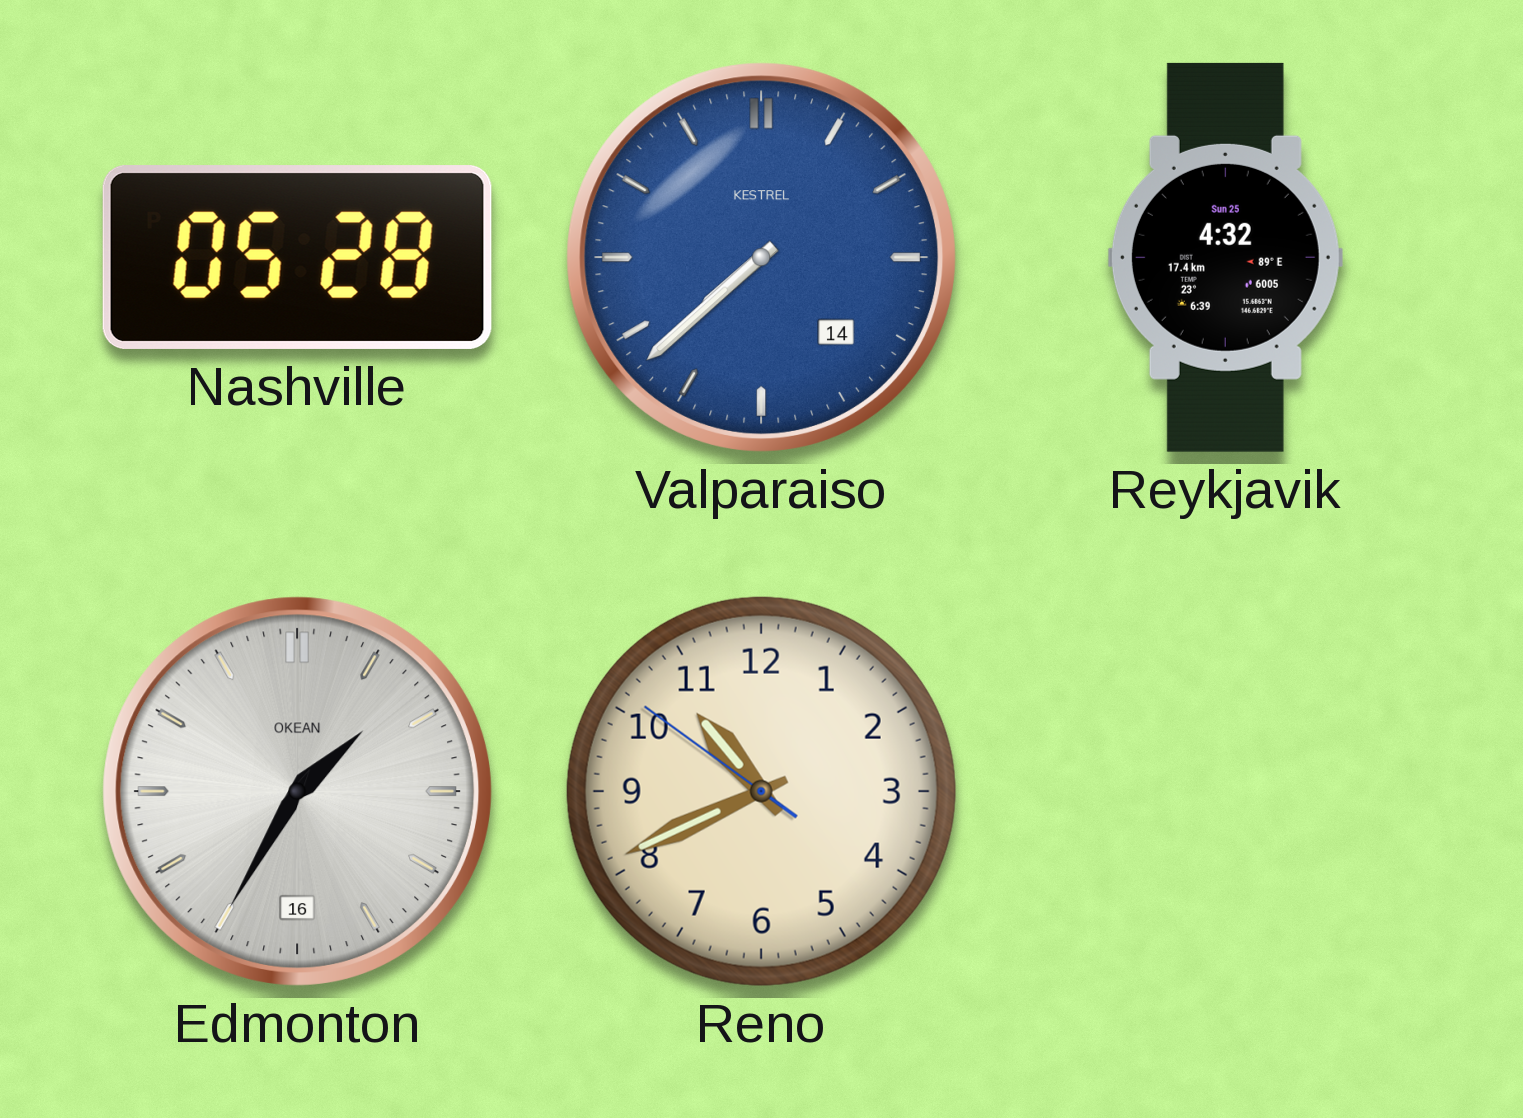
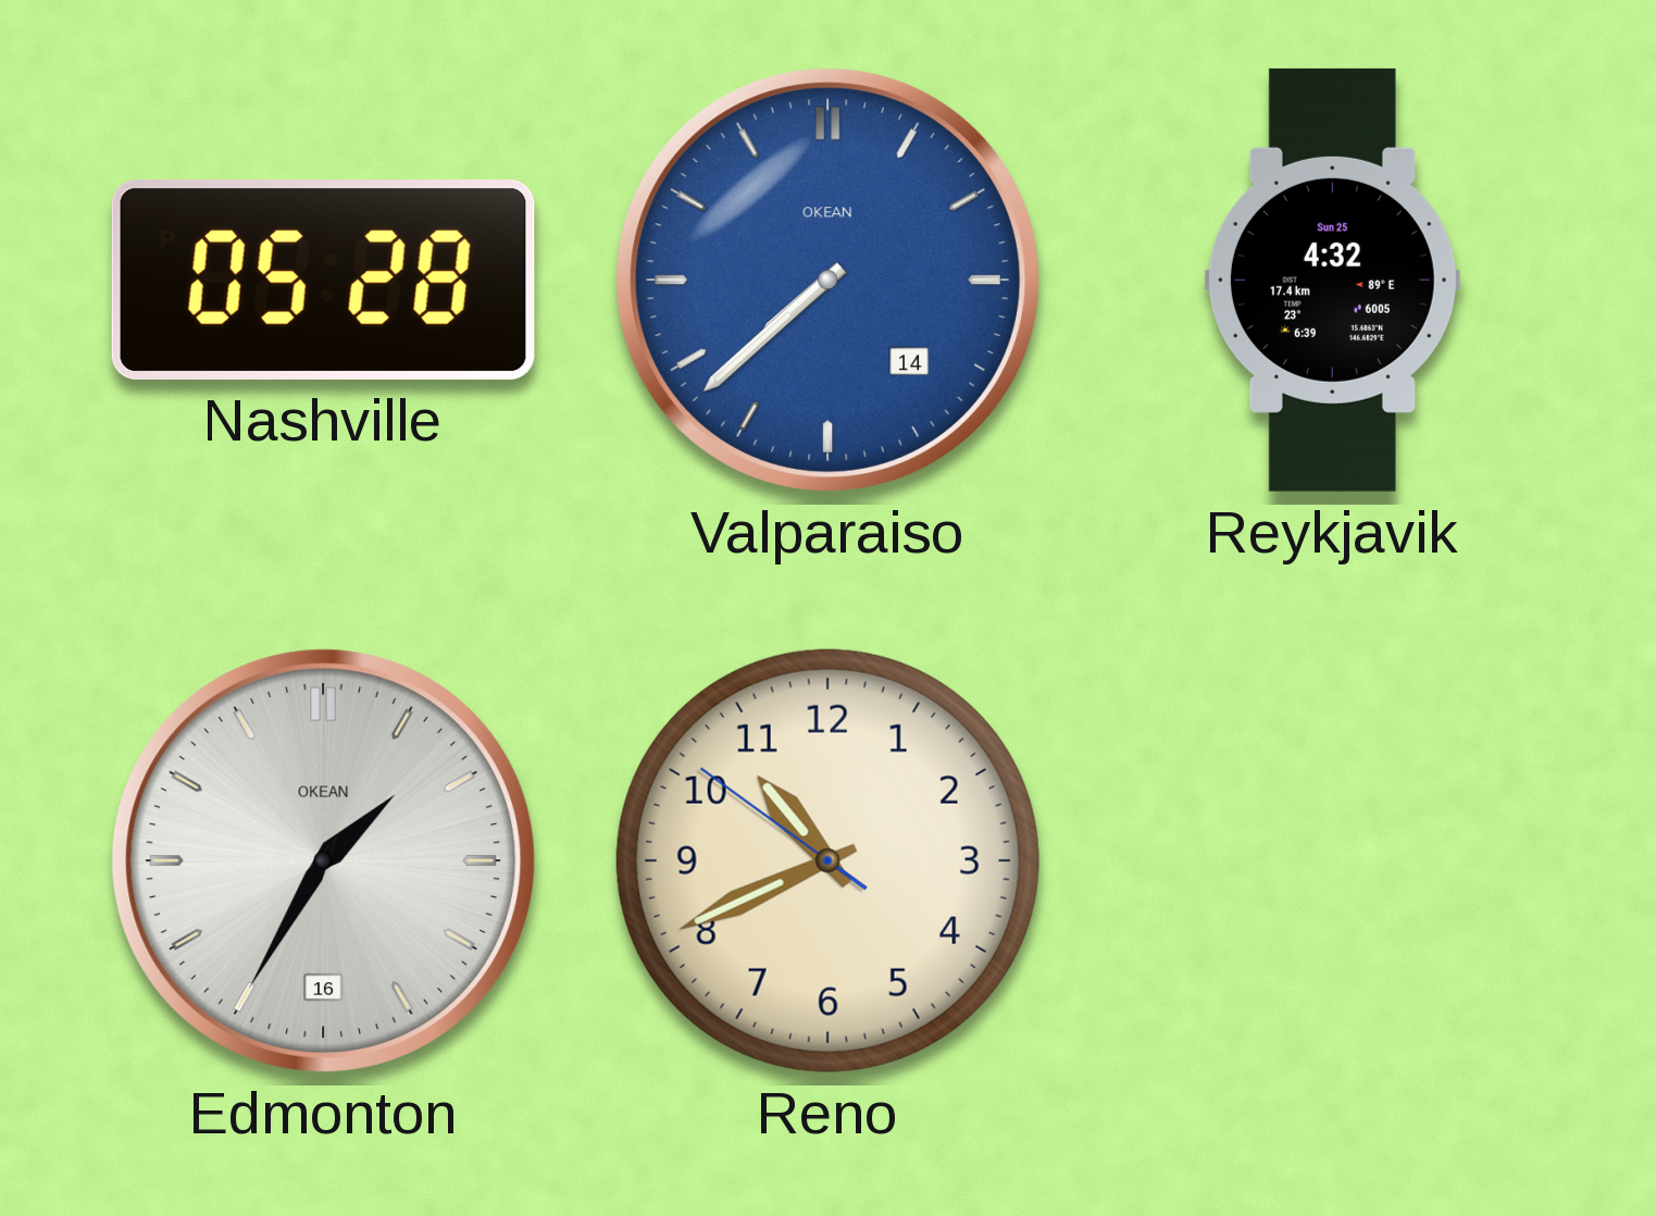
Valparaiso brand: KESTREL -> OKEAN (827, 280)
